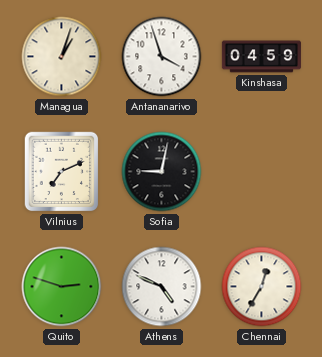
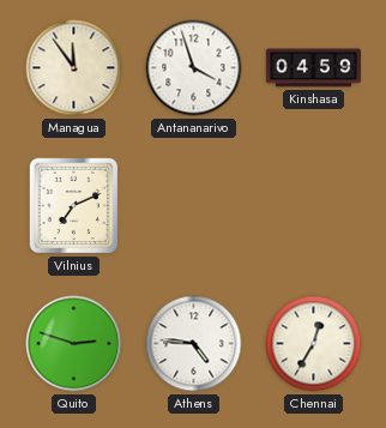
Managua: 1:03 -> 11:54 (74, 68)
Sofia: 9:02 -> none (162, 172)
Athens: 4:49 -> 4:46 (194, 344)
